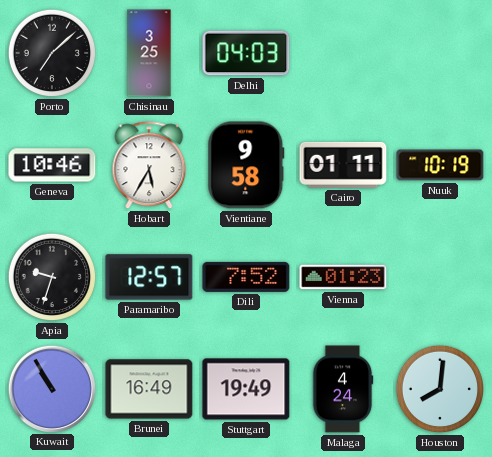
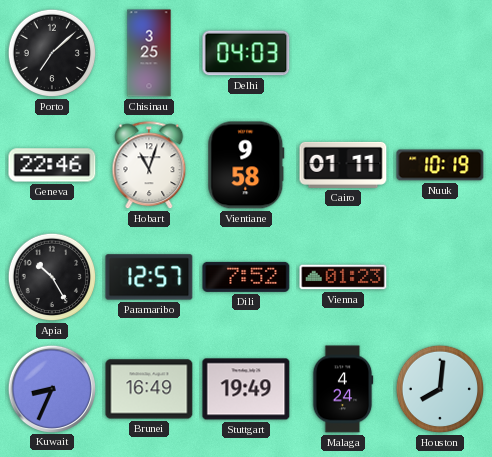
Geneva: 10:46 -> 22:46 (52, 165)
Hobart: 5:35 -> 11:03 (149, 166)
Apia: 9:33 -> 10:25 (52, 277)
Kuwait: 10:55 -> 8:34 (51, 388)
